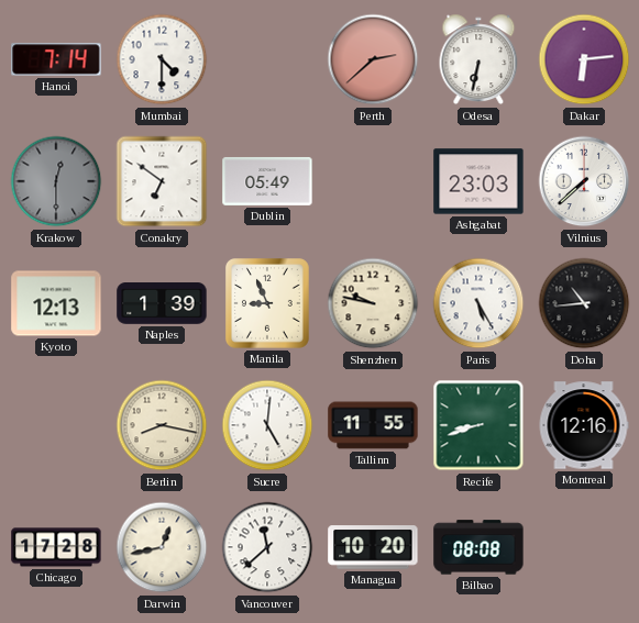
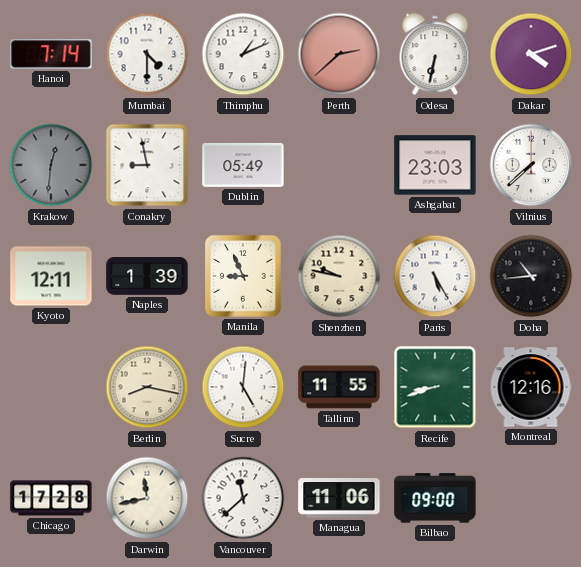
Thimphu: none -> 1:11 (243, 54)
Dakar: 6:14 -> 4:12 (531, 54)
Krakow: 12:30 -> 12:31 (51, 165)
Conakry: 6:51 -> 8:58 (147, 165)
Kyoto: 12:13 -> 12:11 (51, 276)
Darwin: 12:43 -> 11:43 (147, 498)
Managua: 10:20 -> 11:06 (339, 498)
Bilbao: 08:08 -> 09:00 (435, 498)
